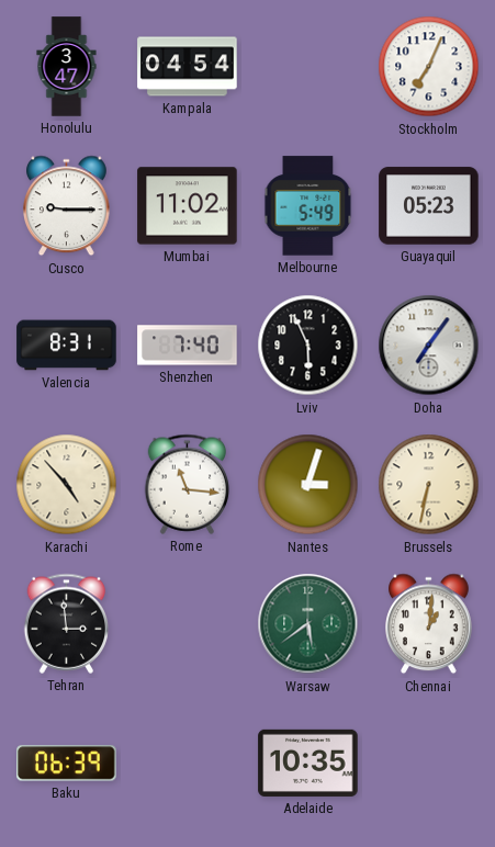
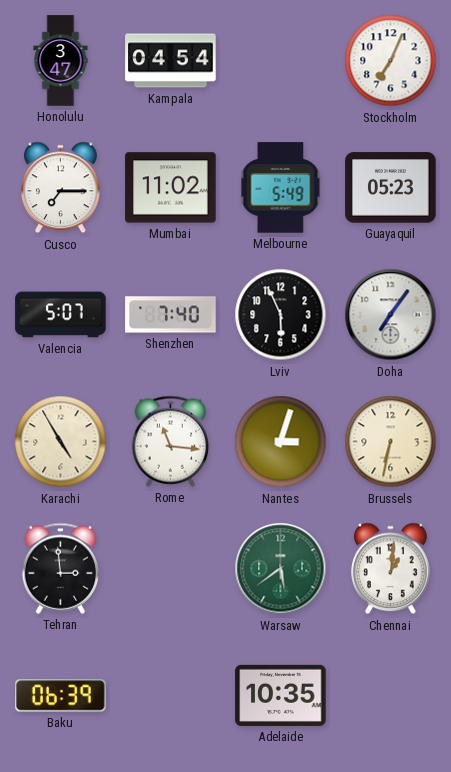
Cusco: 9:15 -> 7:15 (61, 188)
Valencia: 8:31 -> 5:07 (61, 315)
Karachi: 4:53 -> 4:55 (61, 442)
